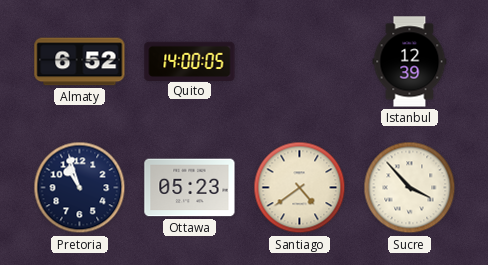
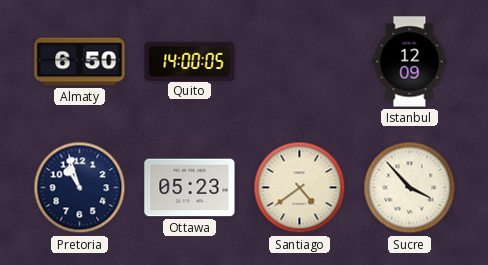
Almaty: 6:52 -> 6:50 (80, 62)
Istanbul: 12:39 -> 12:09 (410, 62)
